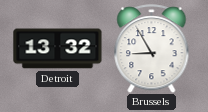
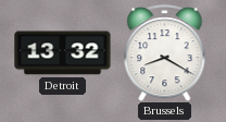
Brussels: 8:55 -> 8:20 (165, 53)
